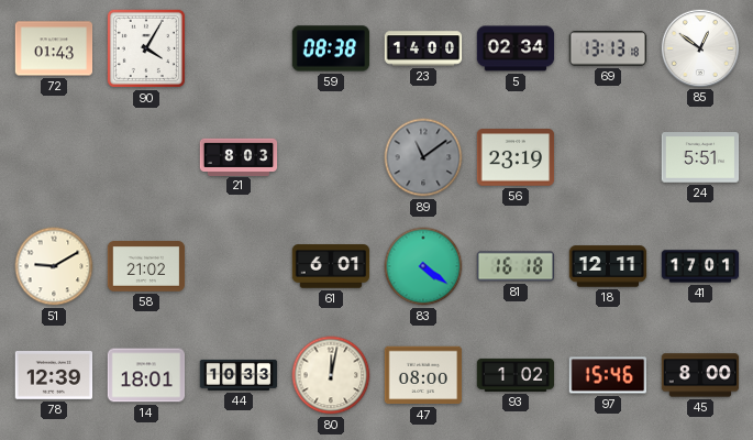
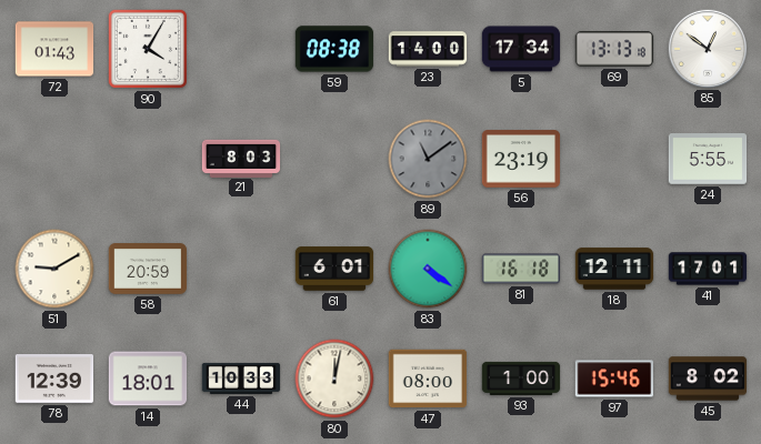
5: 02:34 -> 17:34 (521, 49)
24: 5:51 -> 5:55 (708, 159)
58: 21:02 -> 20:59 (148, 269)
93: 1:02 -> 1:00 (521, 379)
45: 8:00 -> 8:02 (708, 379)
